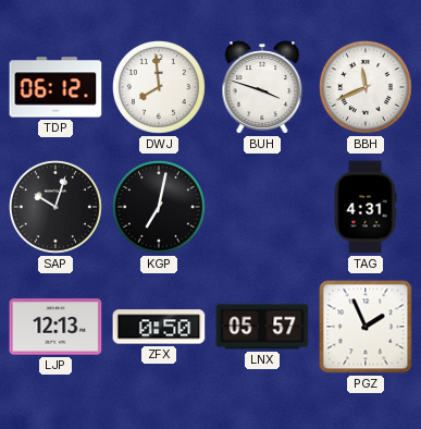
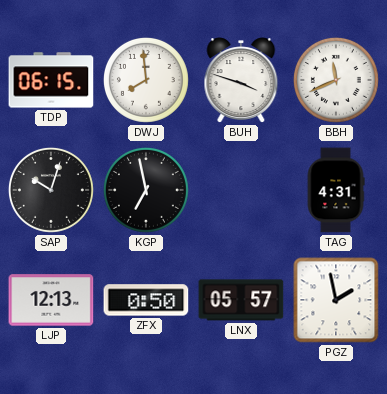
TDP: 06:12 -> 06:15 (51, 80)
KGP: 7:02 -> 6:58 (146, 190)
PGZ: 1:56 -> 1:58 (336, 300)
